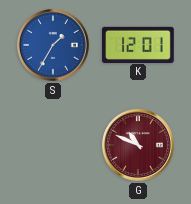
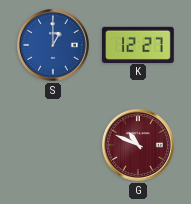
S: 1:35 -> 1:00 (53, 45)
K: 12:01 -> 12:27 (139, 44)
